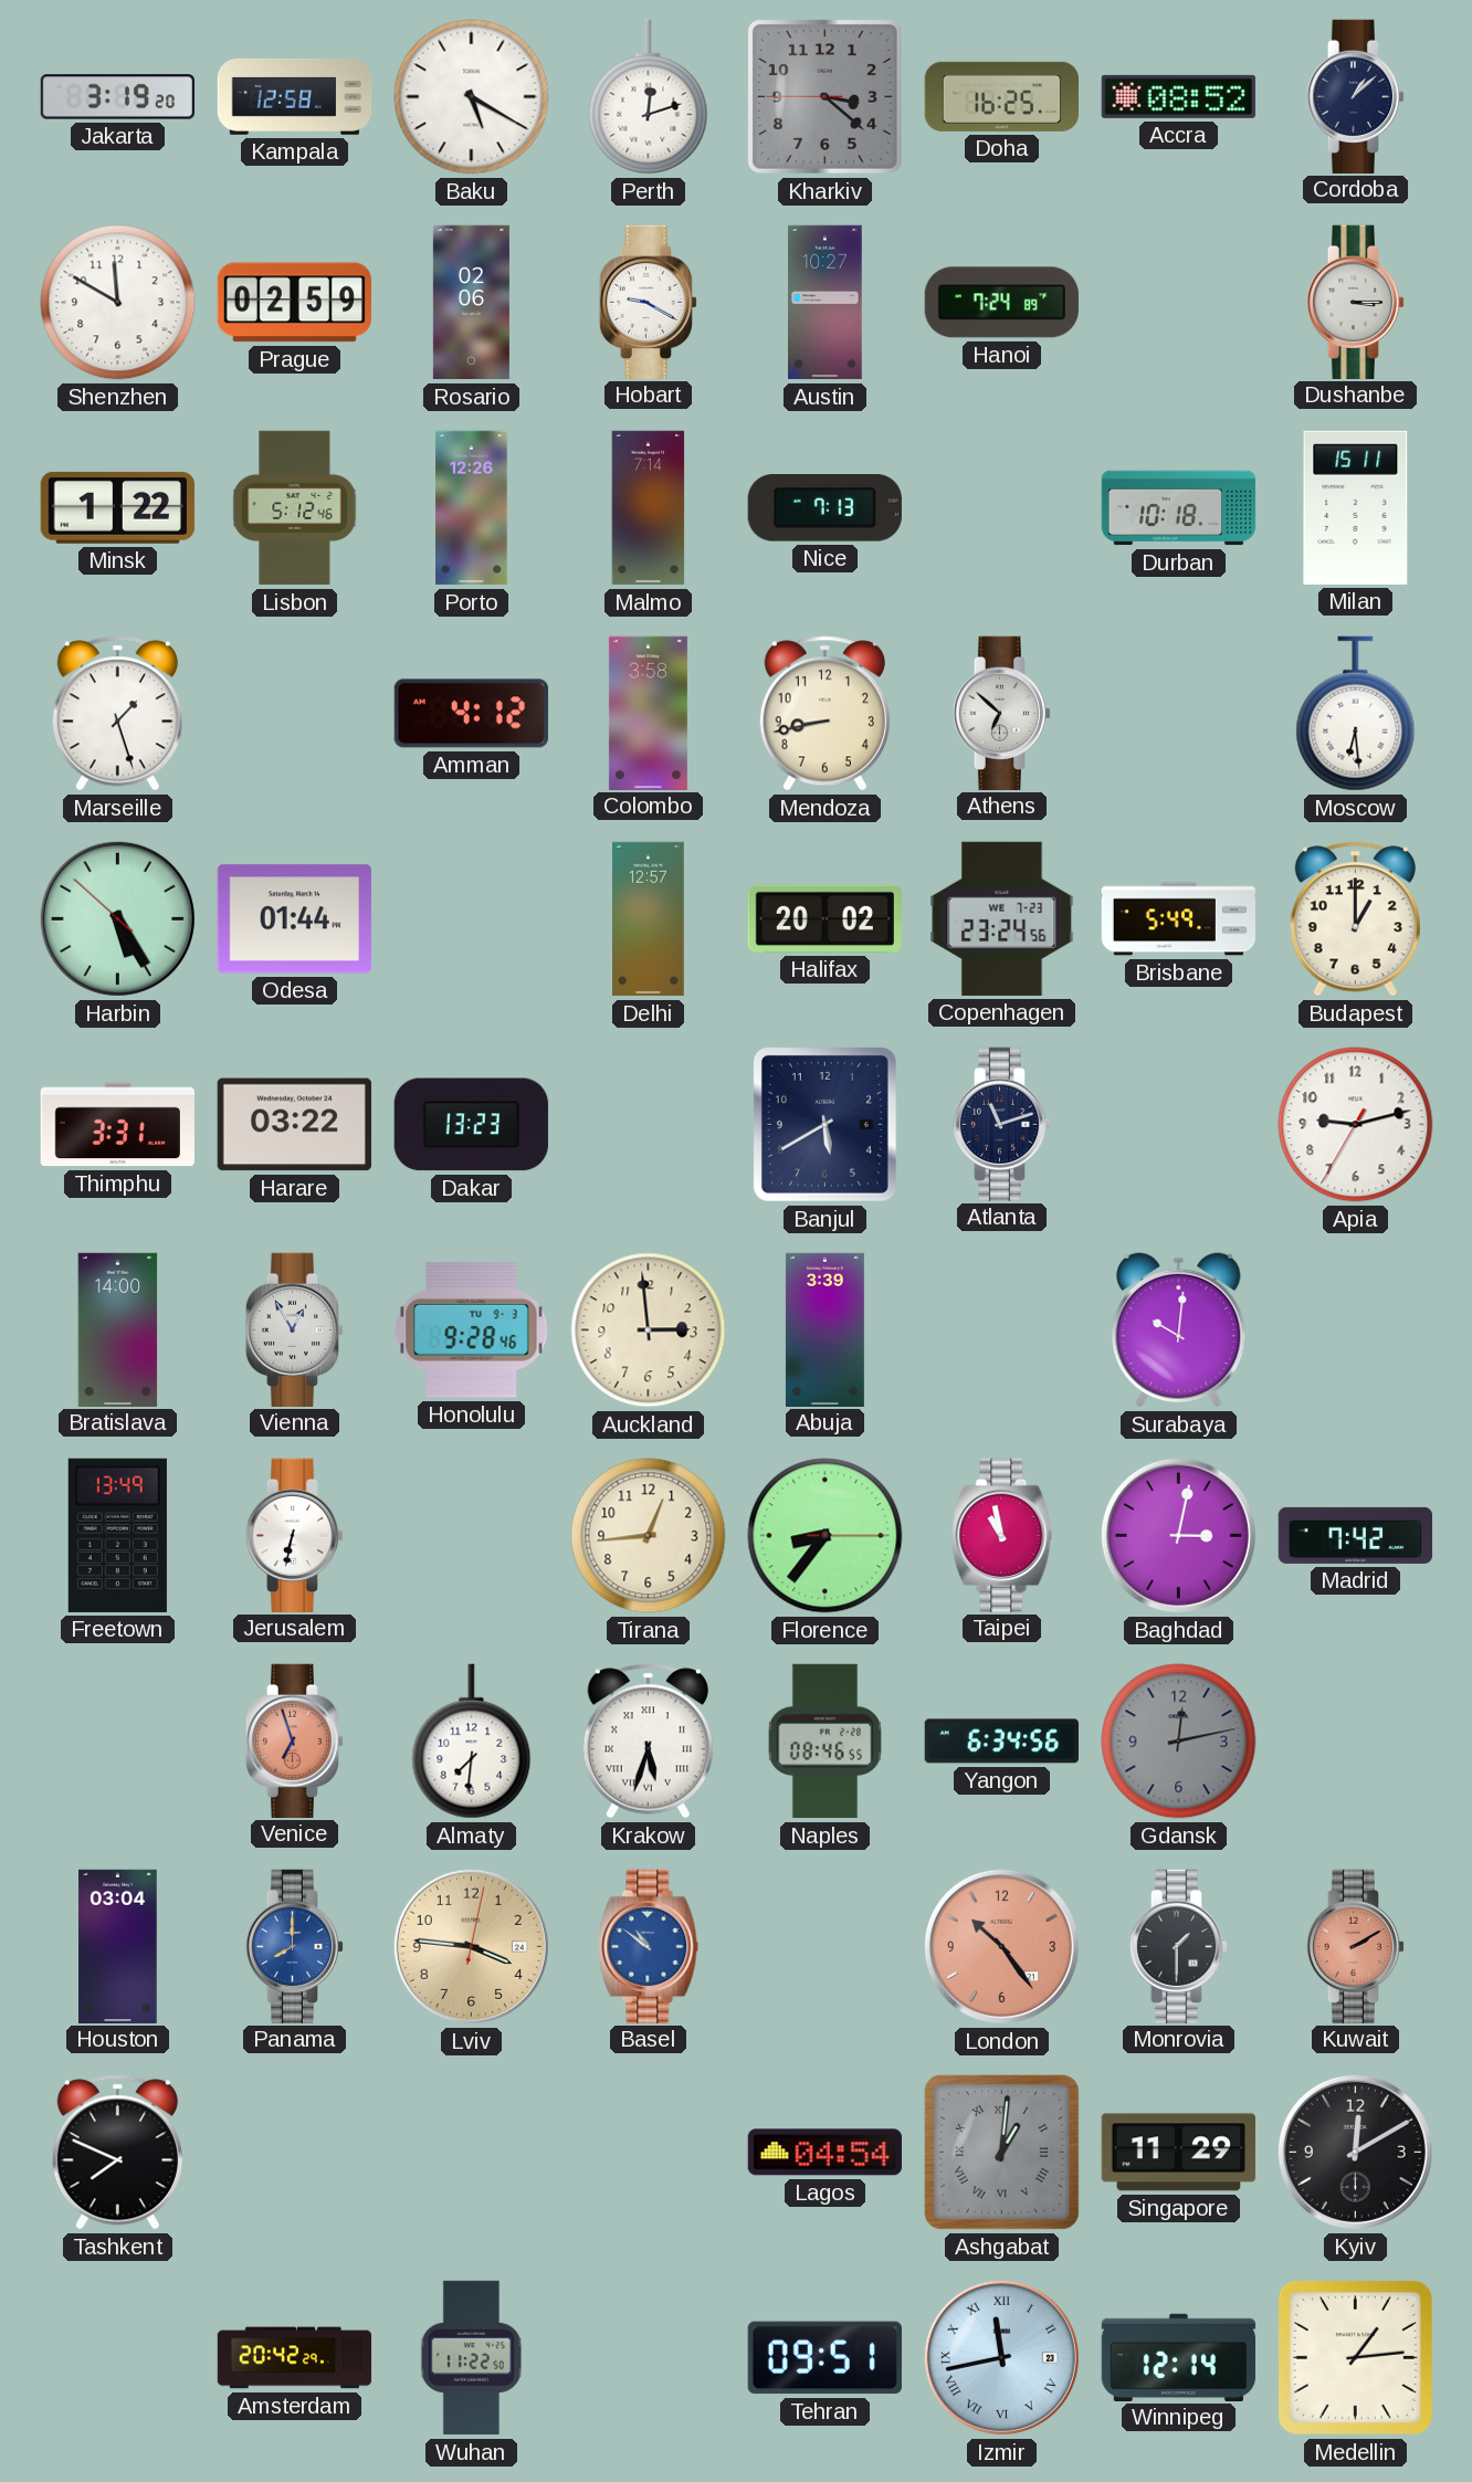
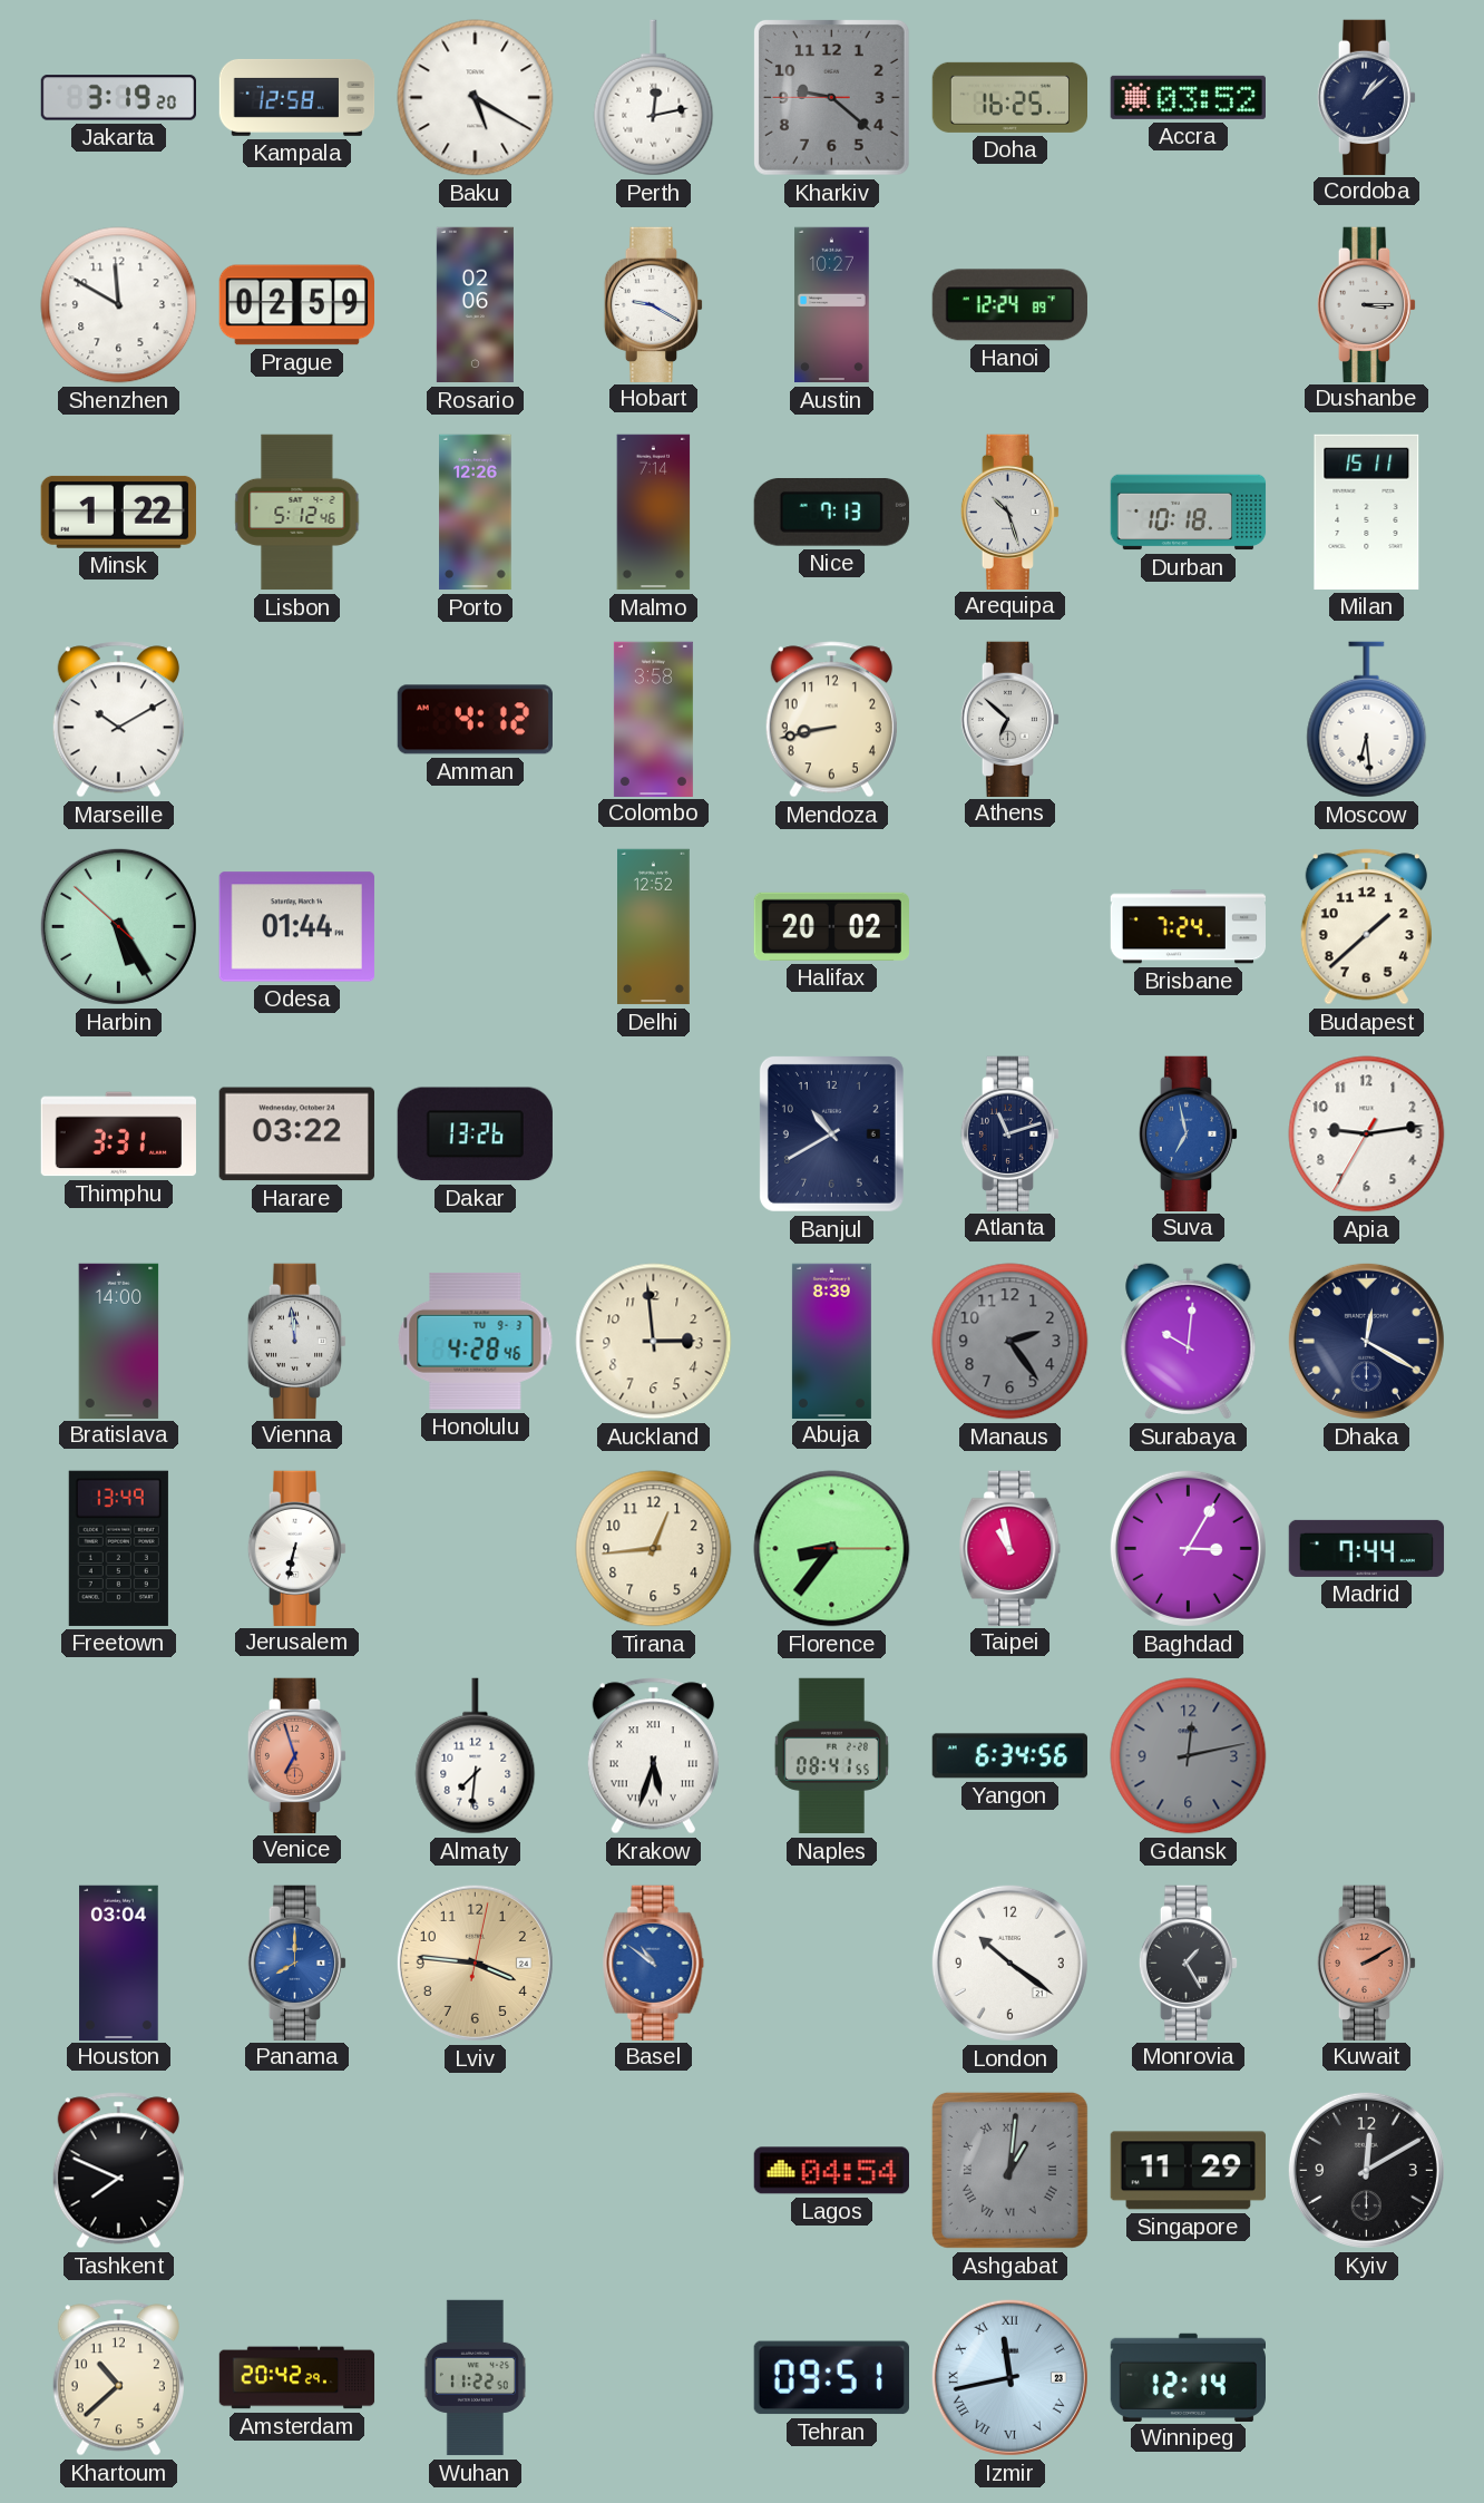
Perth: 12:12 -> 12:13 (654, 98)
Kharkiv: 3:21 -> 9:21 (831, 97)
Accra: 08:52 -> 03:52 (1188, 97)
Hanoi: 7:24 -> 12:24 (1009, 305)
Arequipa: none -> 10:27 (1011, 512)
Marseille: 1:27 -> 10:10 (118, 720)
Delhi: 12:57 -> 12:52 (654, 927)
Copenhagen: 23:24 -> none (1002, 918)
Brisbane: 5:49 -> 7:24 (1188, 927)
Budapest: 1:00 -> 1:38 (1366, 927)
Dakar: 13:23 -> 13:26 (475, 1134)
Banjul: 5:40 -> 10:40 (831, 1133)
Suva: none -> 6:58 (1189, 1133)
Apia: 9:12 -> 9:13 (1367, 1134)
Vienna: 12:55 -> 11:59 (297, 1341)
Honolulu: 9:28 -> 4:28 (476, 1341)
Abuja: 3:39 -> 8:39 (831, 1341)
Manaus: none -> 2:24 (1011, 1342)
Dhaka: none -> 12:20 (1366, 1341)
Baghdad: 3:02 -> 3:05 (1188, 1548)
Madrid: 7:42 -> 7:44 (1367, 1548)
Naples: 08:46 -> 08:41 (831, 1756)
London: 10:24 -> 10:21 (1009, 1963)
London dial: salmon -> white (1009, 1963)
Monrovia: 1:30 -> 1:25 (1189, 1963)
Khartoum: none -> 10:38 (118, 2378)
Medellin: 1:14 -> none (1355, 2357)
